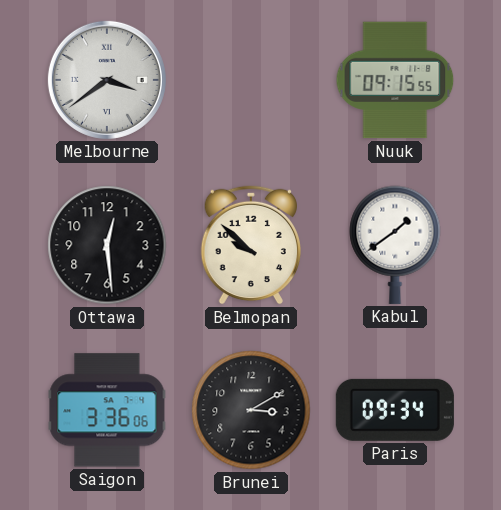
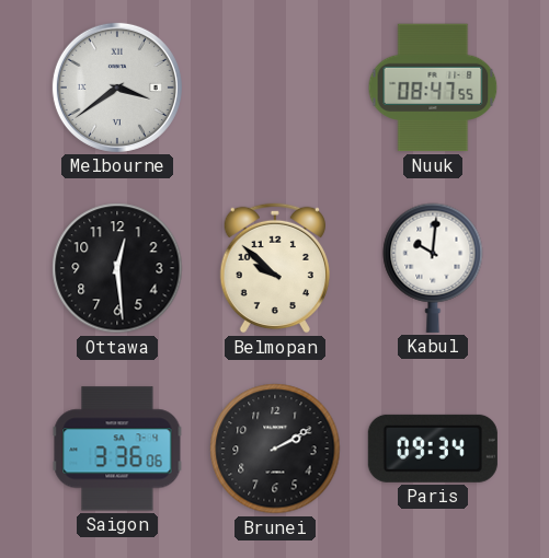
Nuuk: 09:15 -> 08:47 (433, 88)
Kabul: 1:39 -> 10:01 (433, 268)
Brunei: 3:10 -> 2:10 (275, 449)
